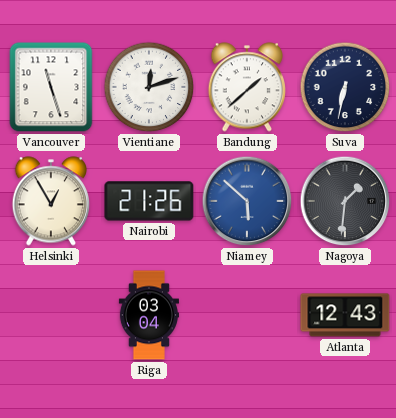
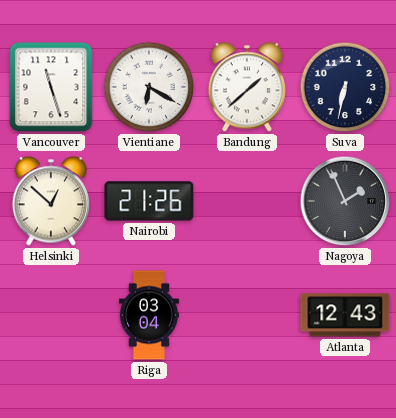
Vientiane: 12:12 -> 6:20 (149, 87)
Helsinki: 12:55 -> 12:52 (50, 201)
Niamey: 5:52 -> none (247, 201)
Nagoya: 1:31 -> 1:56 (345, 201)
